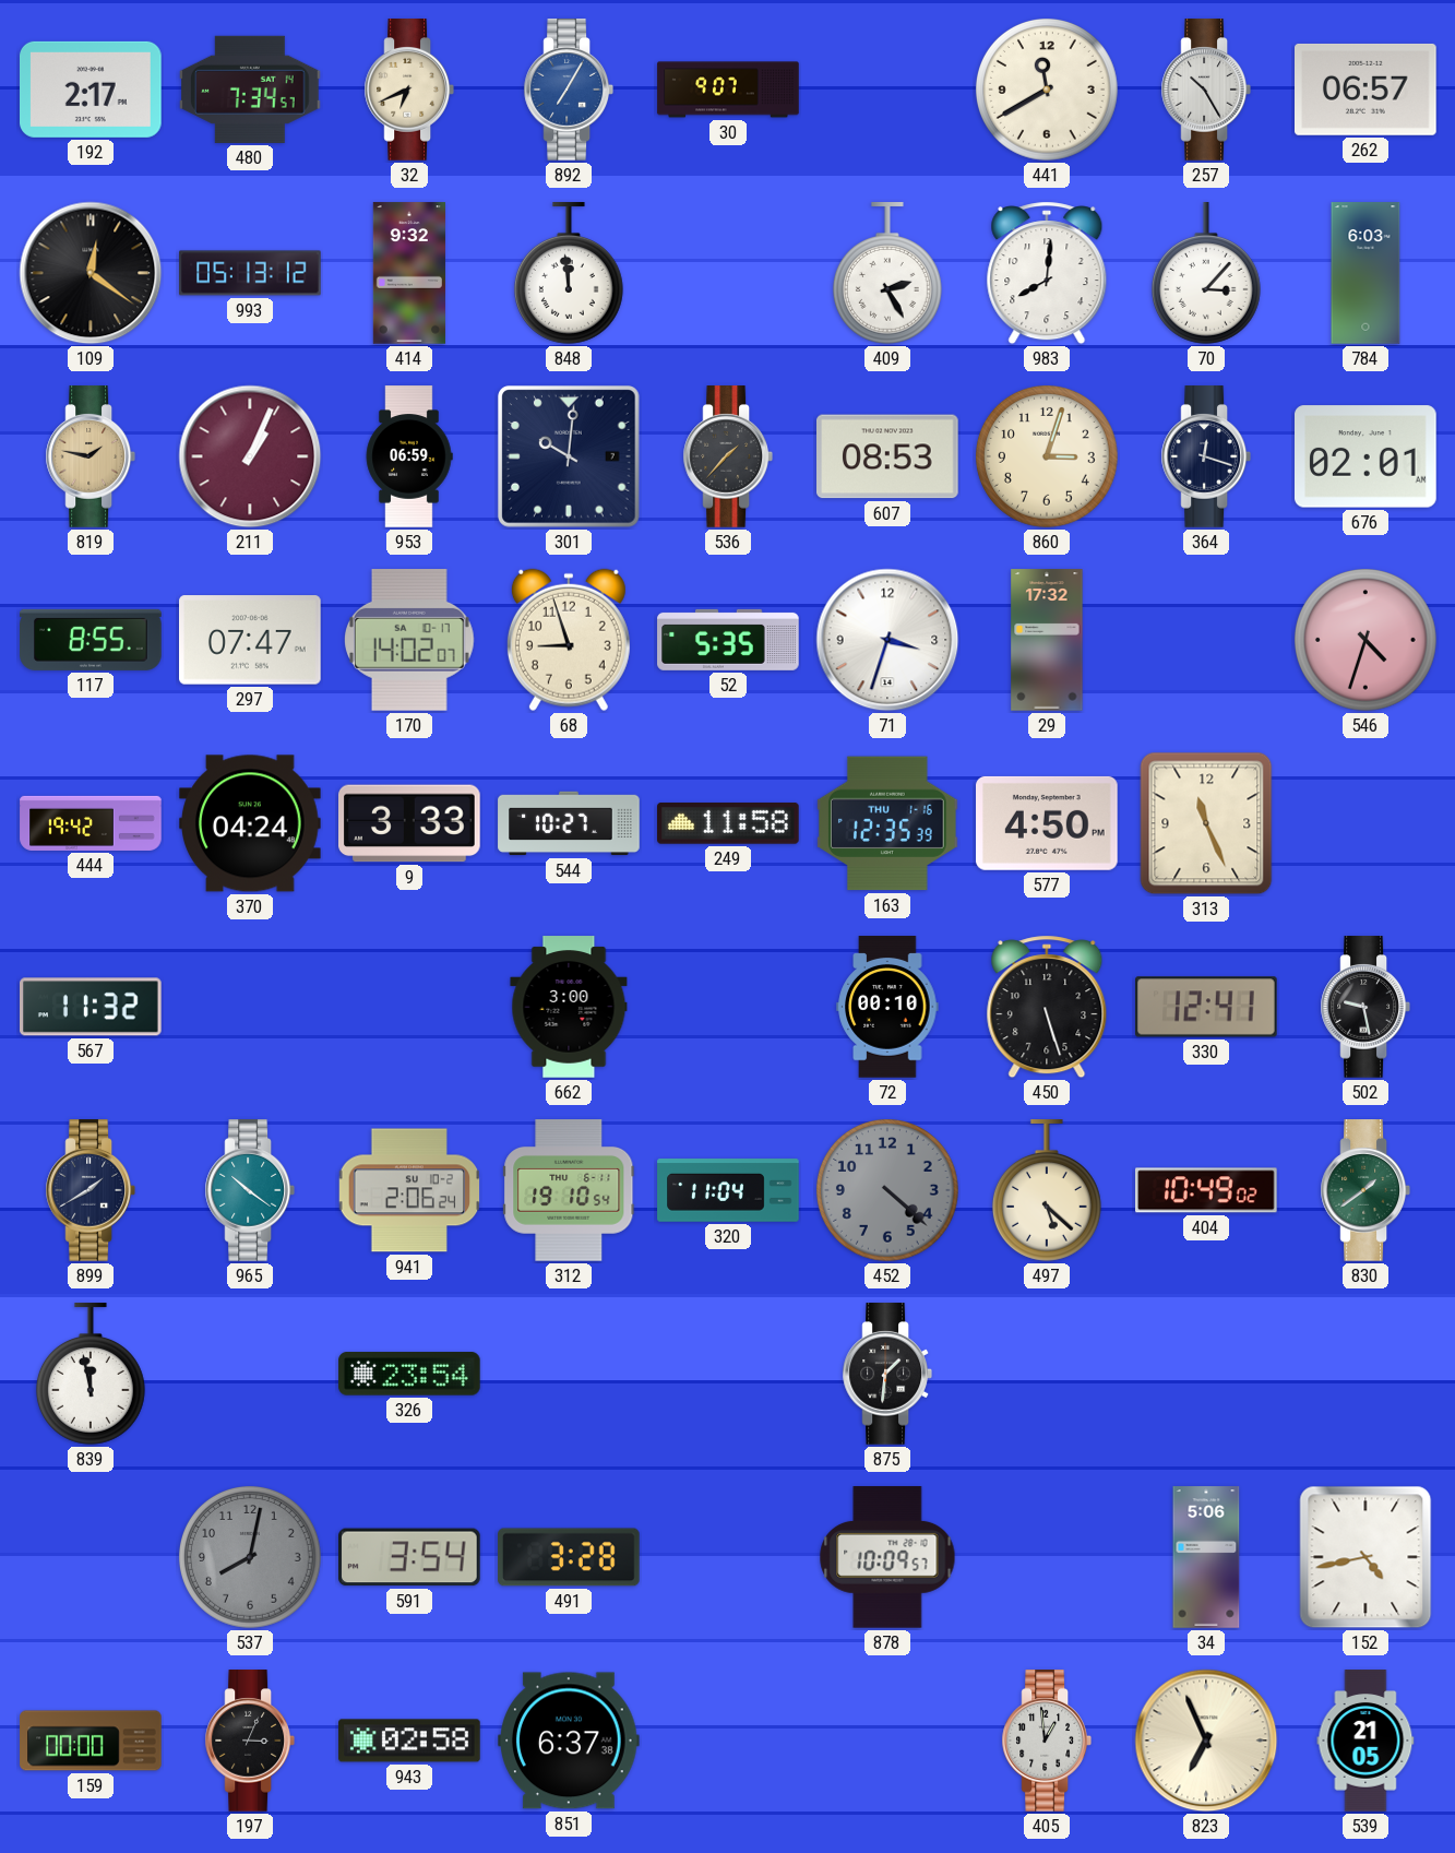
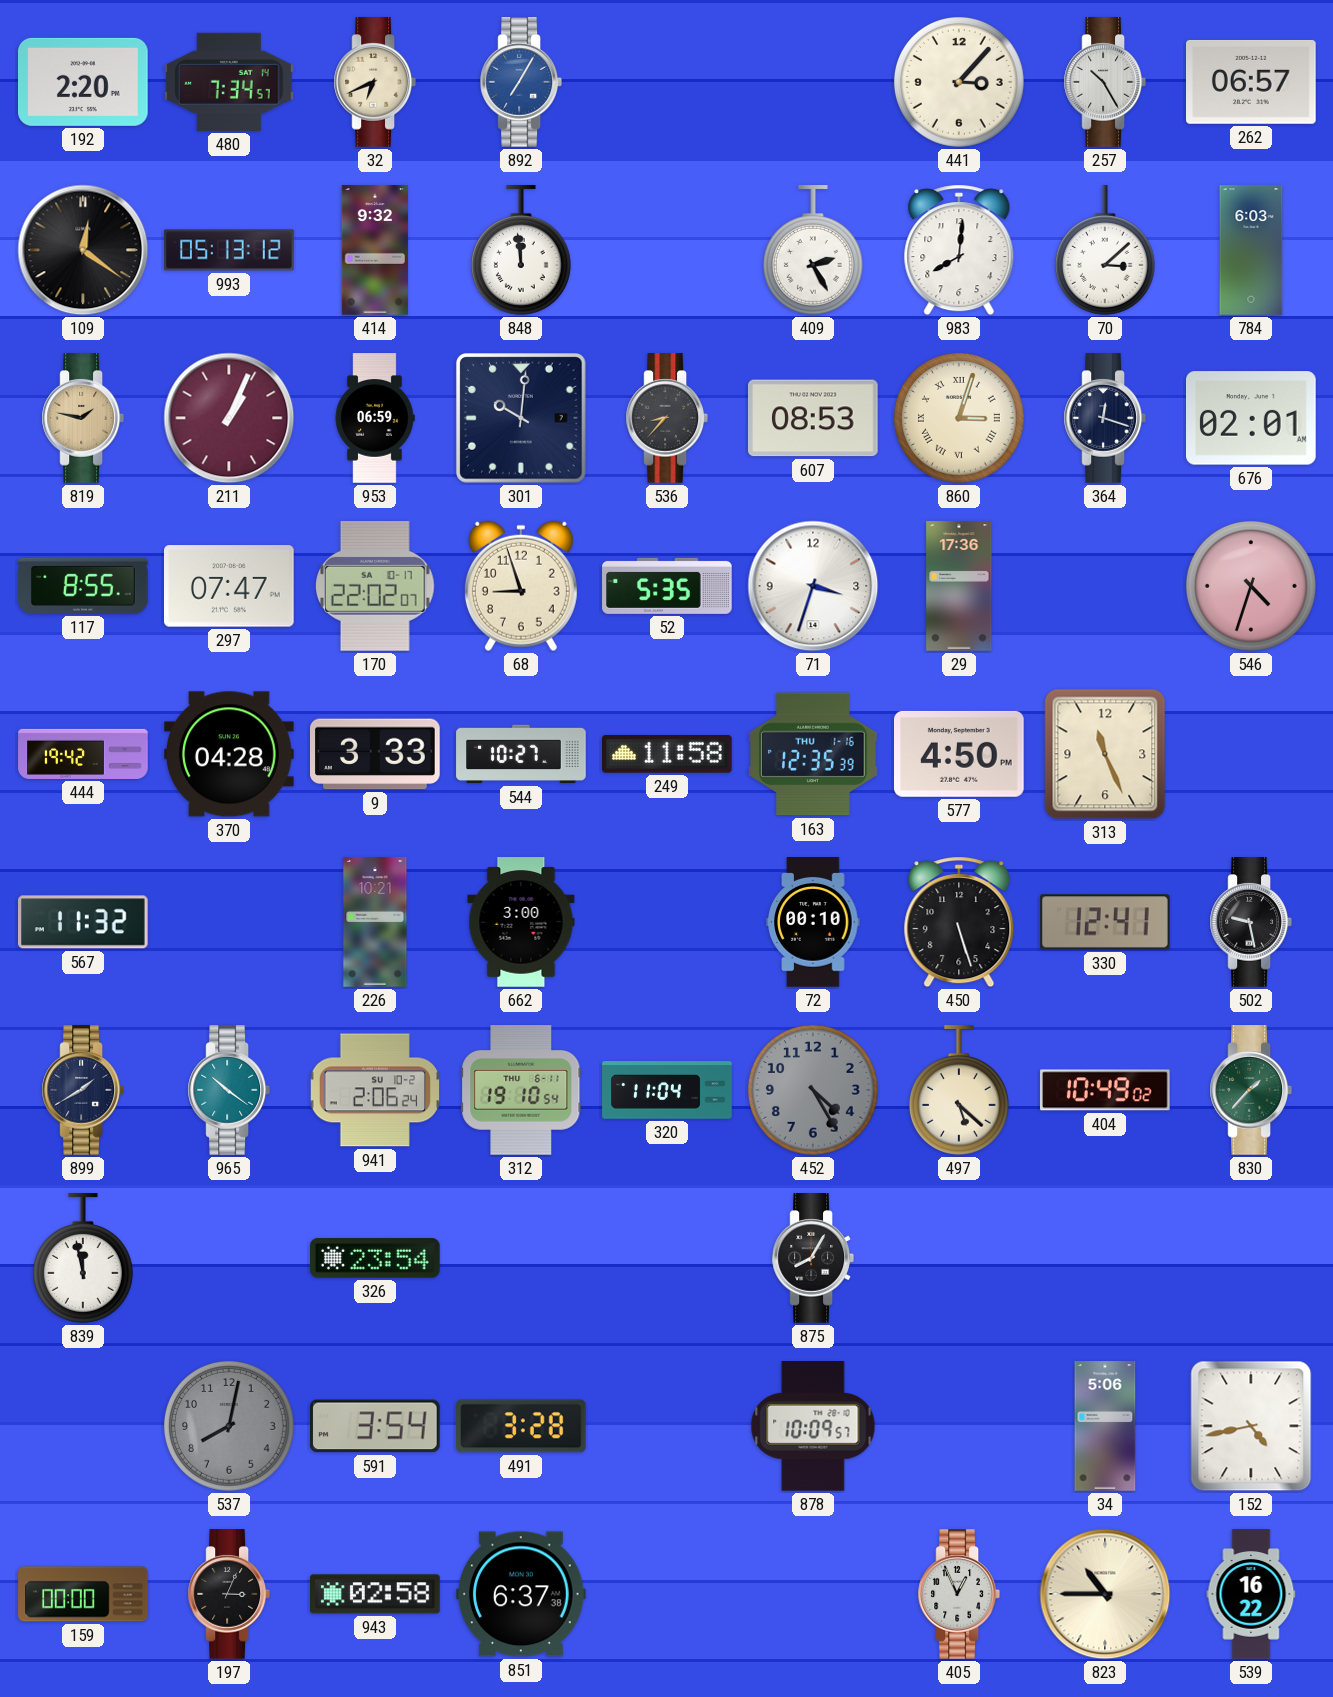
192: 2:17 -> 2:20 (84, 82)
30: 9:07 -> none (728, 90)
441: 11:40 -> 3:07 (959, 83)
70: 3:07 -> 3:08 (1105, 250)
536: 1:37 -> 8:37 (666, 418)
860 numerals: Arabic -> Roman (959, 419)
170: 14:02 -> 22:02 (376, 587)
29: 17:32 -> 17:36 (959, 586)
370: 04:24 -> 04:28 (229, 754)
226: none -> 10:21 (375, 922)
452: 4:22 -> 4:25 (813, 1091)
830: 1:39 -> 1:37 (1250, 1090)
875: 1:31 -> 8:05 (812, 1258)
405: 12:59 -> 12:56 (958, 1594)
823: 6:56 -> 10:45 (1105, 1594)
539: 21:05 -> 16:22 (1251, 1594)
